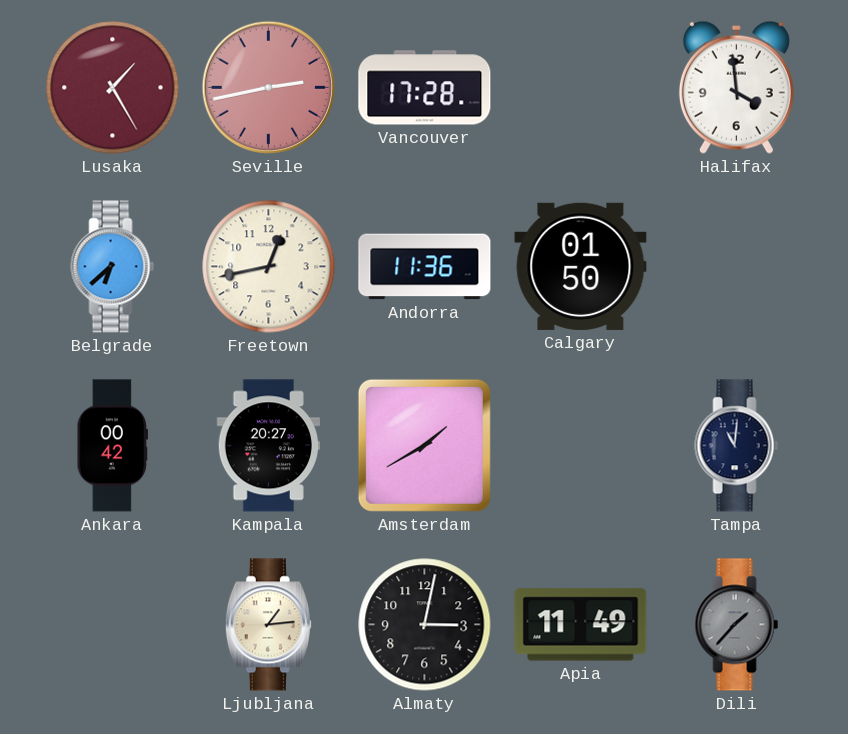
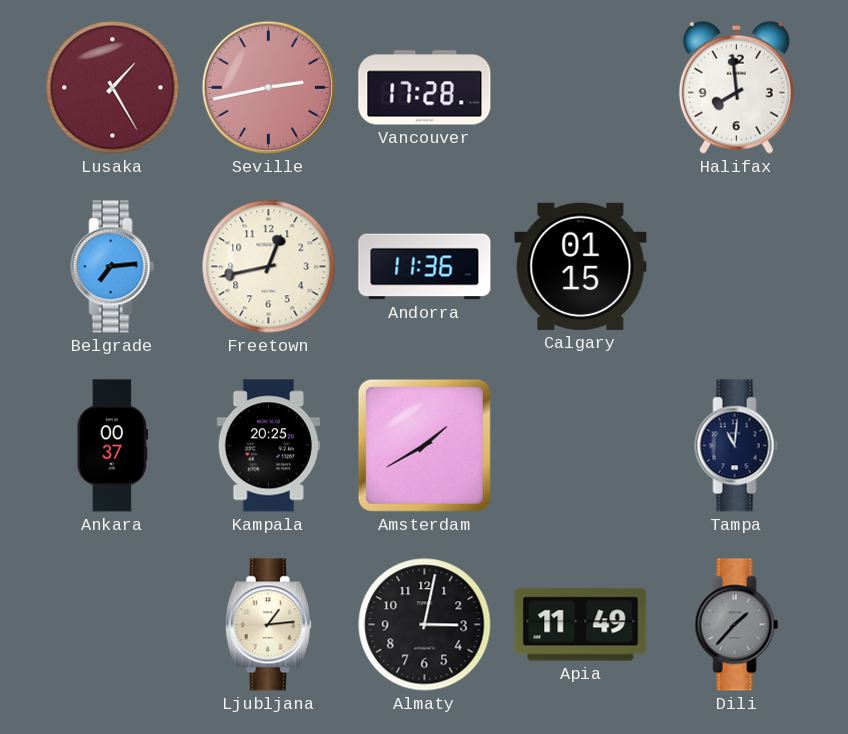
Halifax: 3:59 -> 7:59 (736, 87)
Belgrade: 6:38 -> 7:14 (113, 267)
Calgary: 01:50 -> 01:15 (581, 266)
Ankara: 00:42 -> 00:37 (113, 446)
Kampala: 20:27 -> 20:25 (268, 446)
